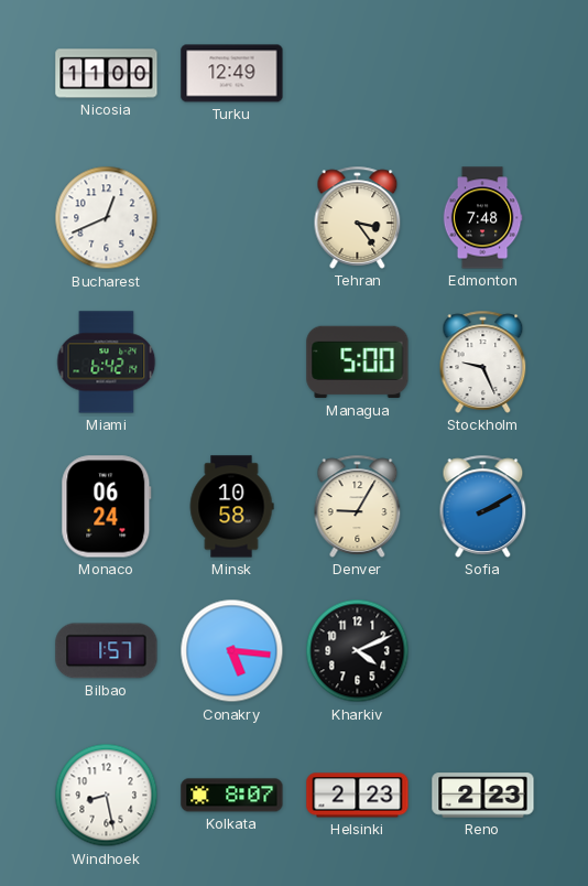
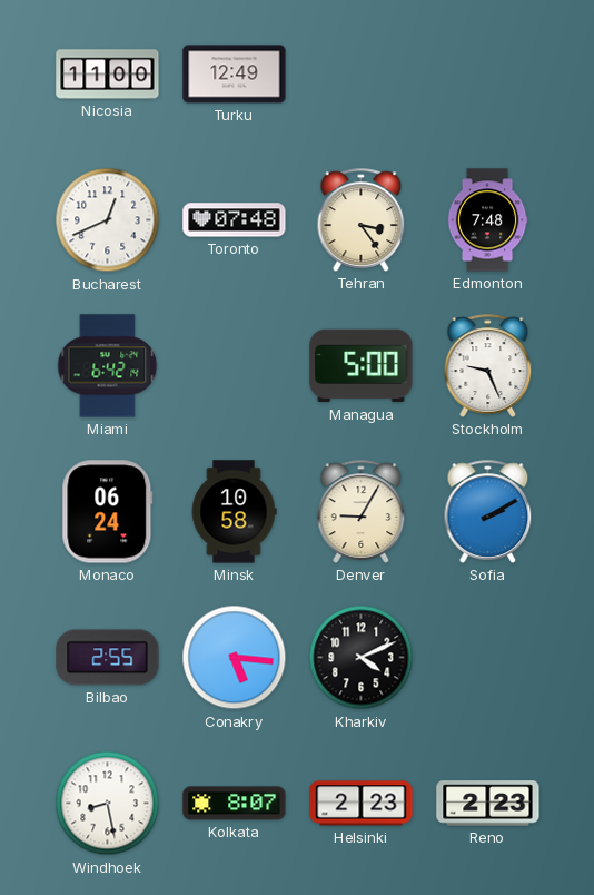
Toronto: none -> 07:48 (235, 220)
Bilbao: 1:57 -> 2:55 (108, 658)
